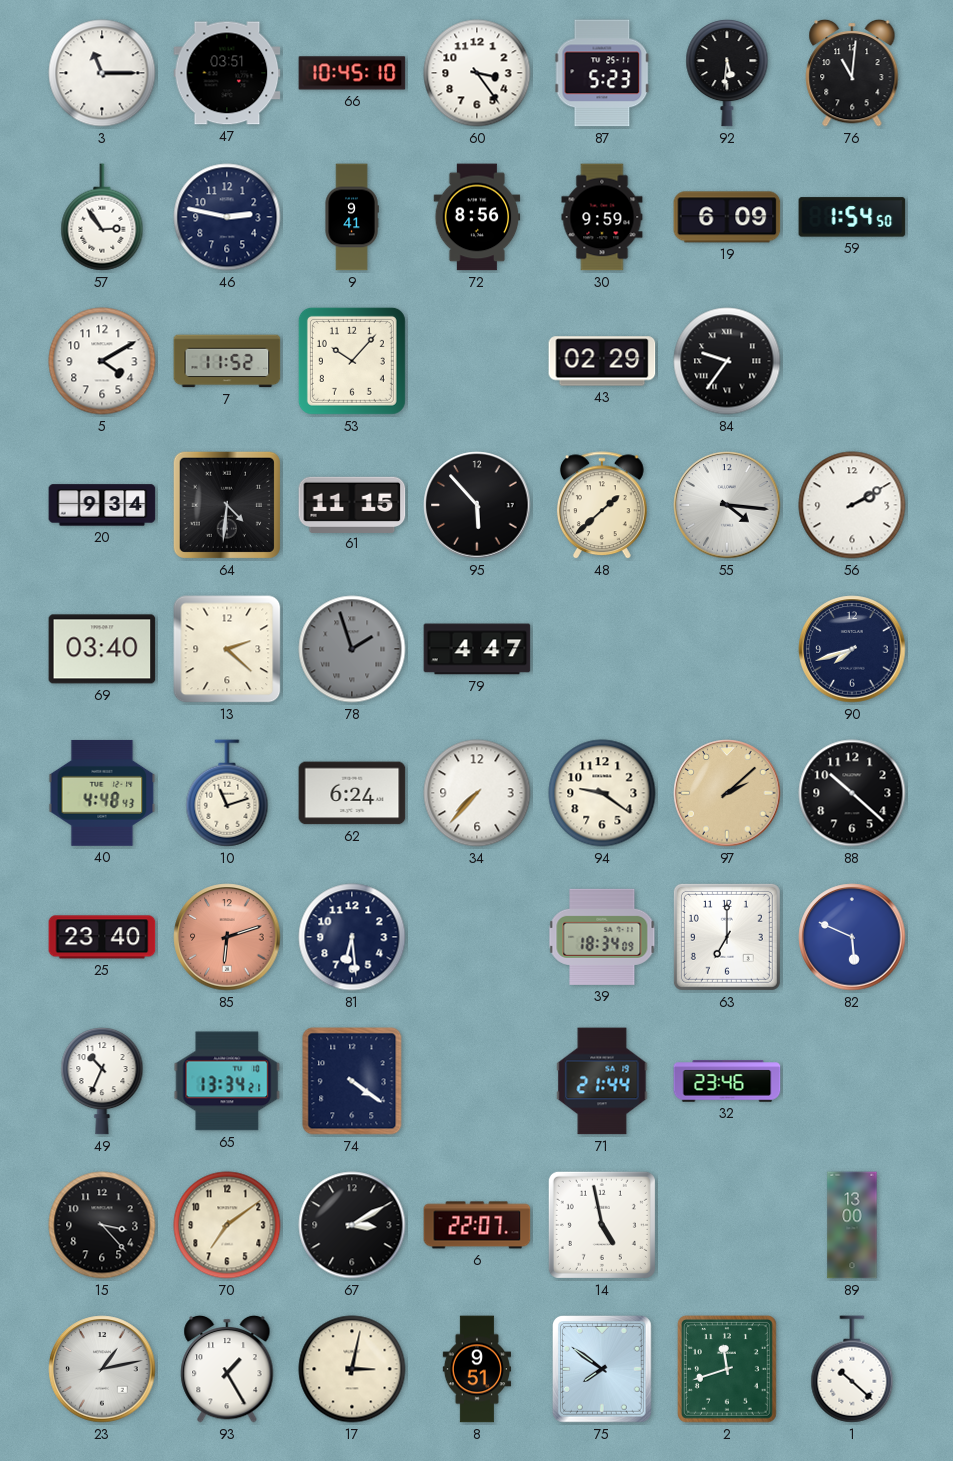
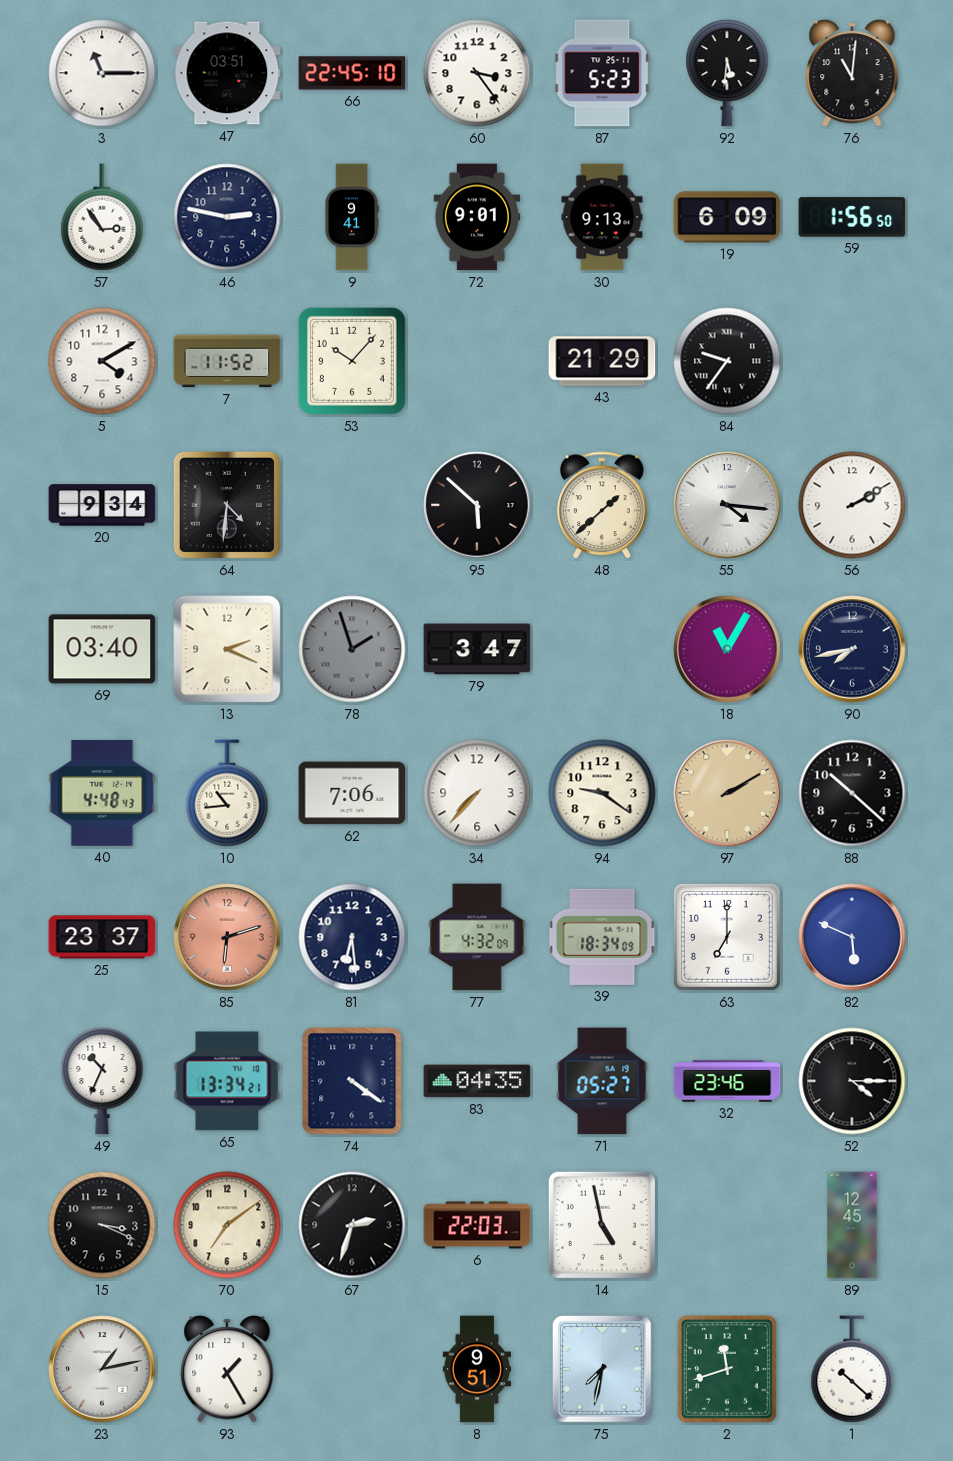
66: 10:45 -> 22:45 (352, 73)
72: 8:56 -> 9:01 (477, 217)
30: 9:59 -> 9:13 (602, 217)
59: 1:54 -> 1:56 (852, 217)
43: 02:29 -> 21:29 (602, 361)
61: 11:15 -> none (352, 504)
95: 5:53 -> 5:52 (477, 505)
13: 2:22 -> 2:19 (227, 649)
79: 4:47 -> 3:47 (477, 649)
18: none -> 11:05 (727, 649)
90: 7:42 -> 7:43 (852, 649)
10: 11:12 -> 10:44 (227, 793)
62: 6:24 -> 7:06 (352, 793)
97: 2:08 -> 2:10 (727, 793)
25: 23:40 -> 23:37 (102, 937)
77: none -> 4:32 (477, 937)
83: none -> 04:35 (477, 1081)
71: 21:44 -> 05:27 (602, 1081)
52: none -> 4:15 (852, 1081)
15: 3:23 -> 3:19 (102, 1225)
67: 3:10 -> 2:33 (352, 1225)
6: 22:07 -> 22:03 (477, 1225)
89: 13:00 -> 12:45 (852, 1225)
17: 3:02 -> none (352, 1369)
75: 7:51 -> 7:32 (603, 1370)
